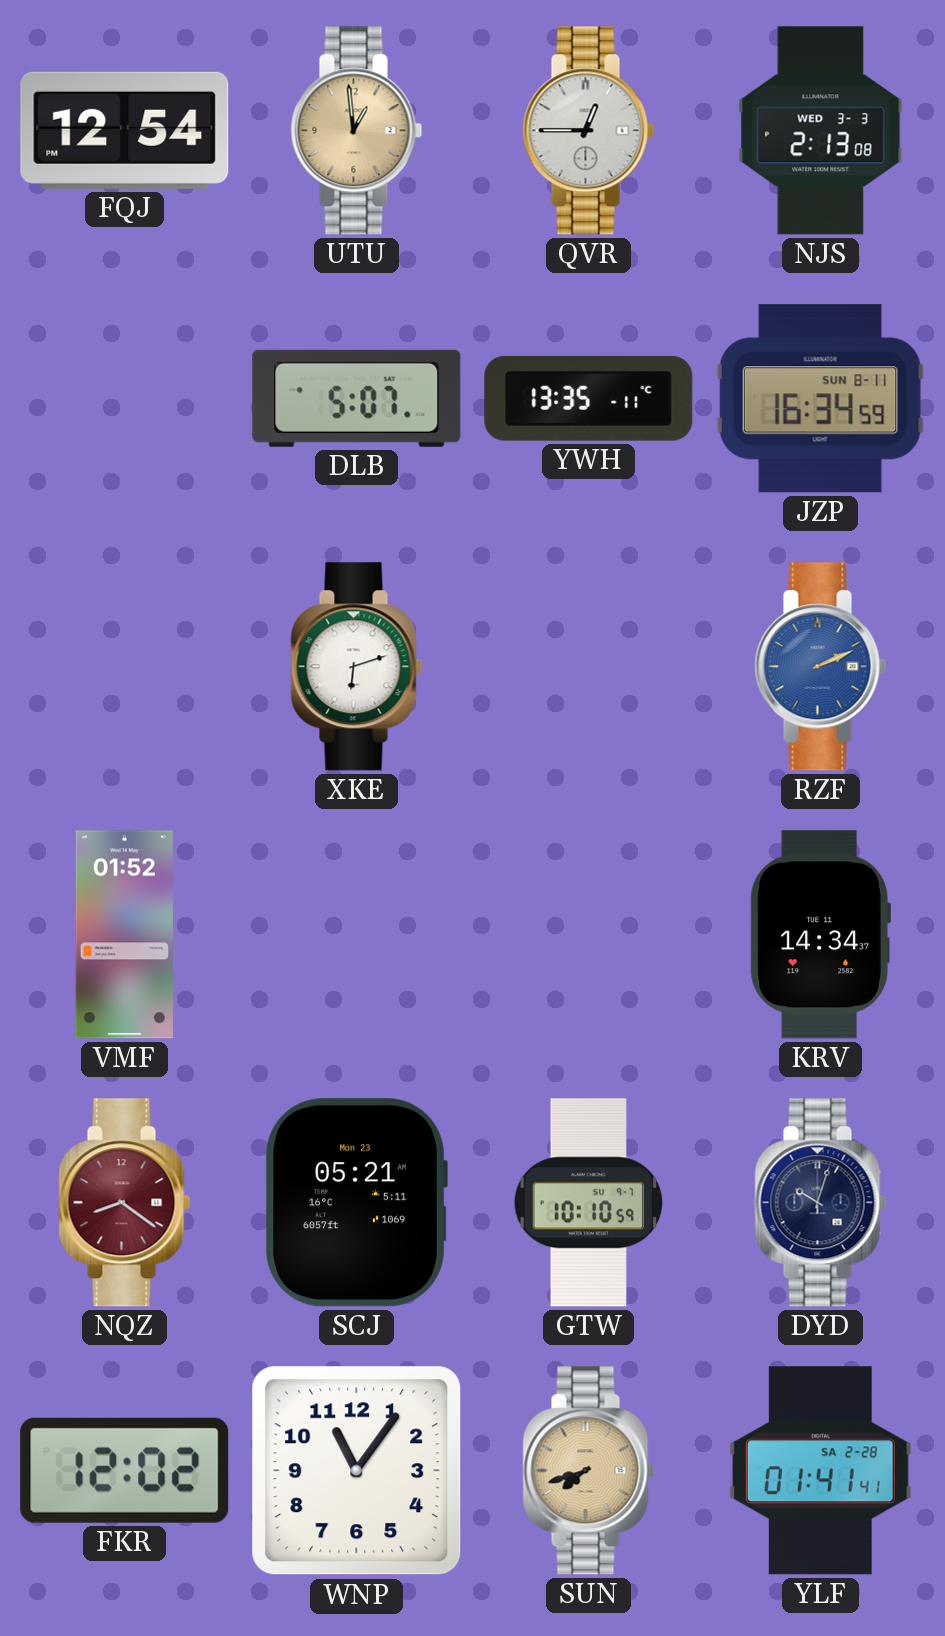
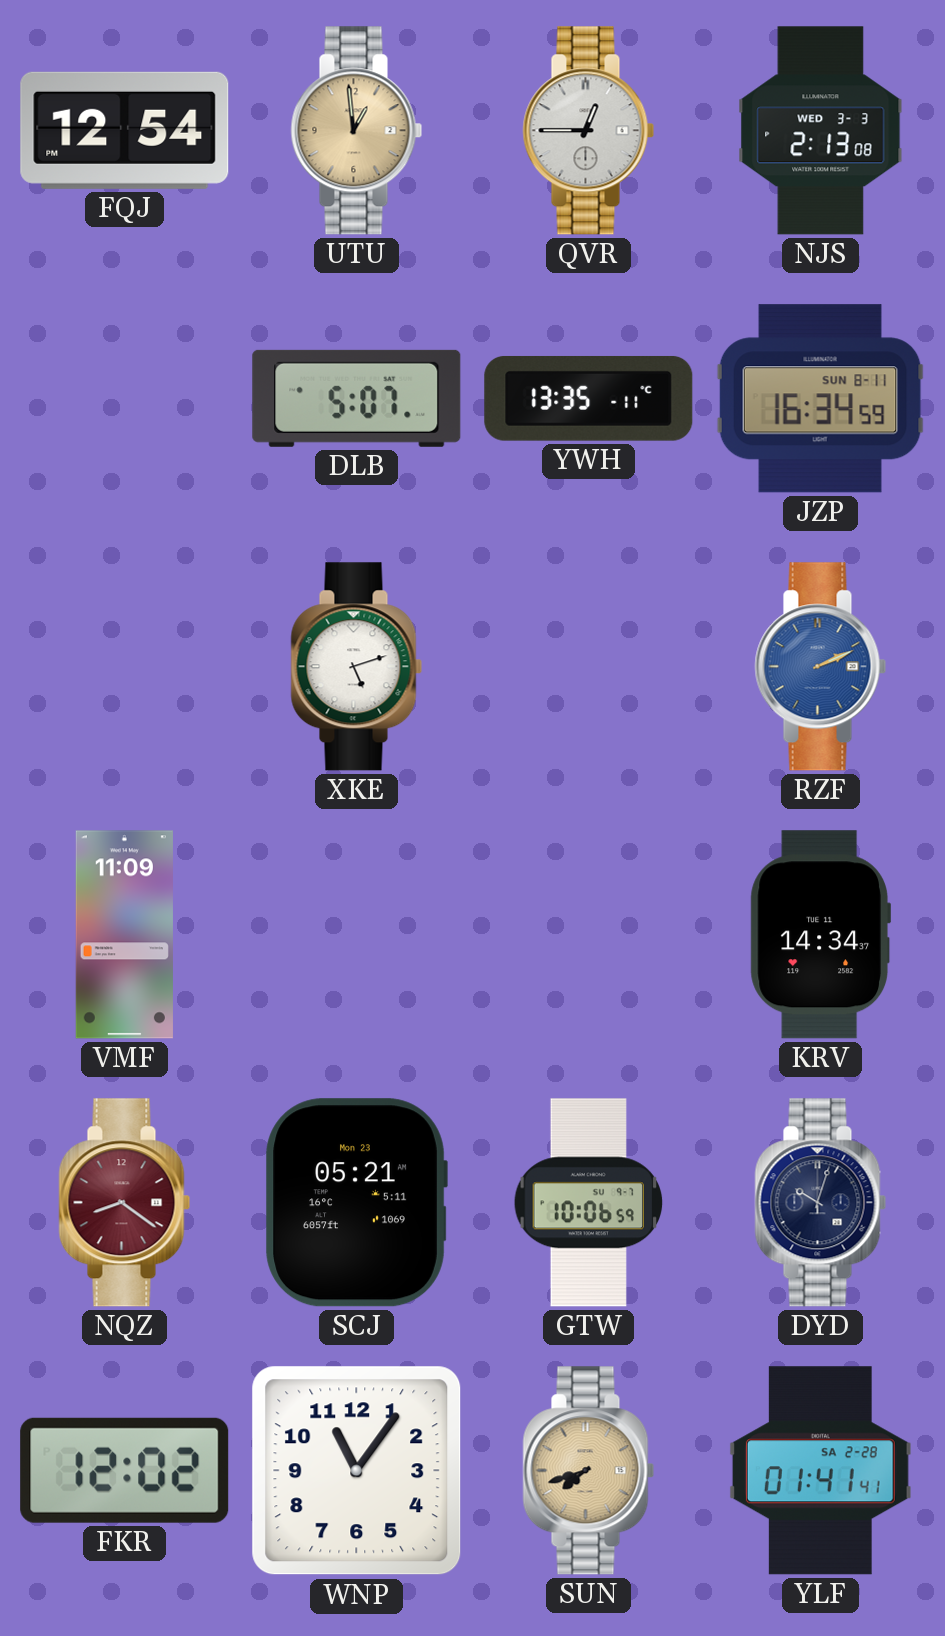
XKE: 6:12 -> 5:12 (357, 667)
VMF: 01:52 -> 11:09 (124, 935)
GTW: 10:10 -> 10:06 (589, 1203)
